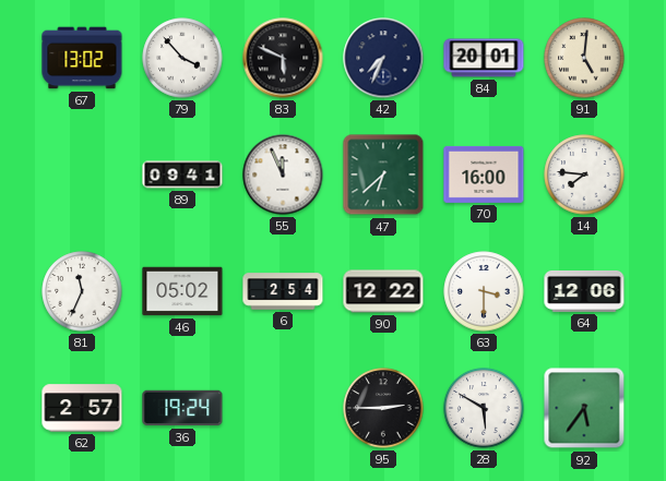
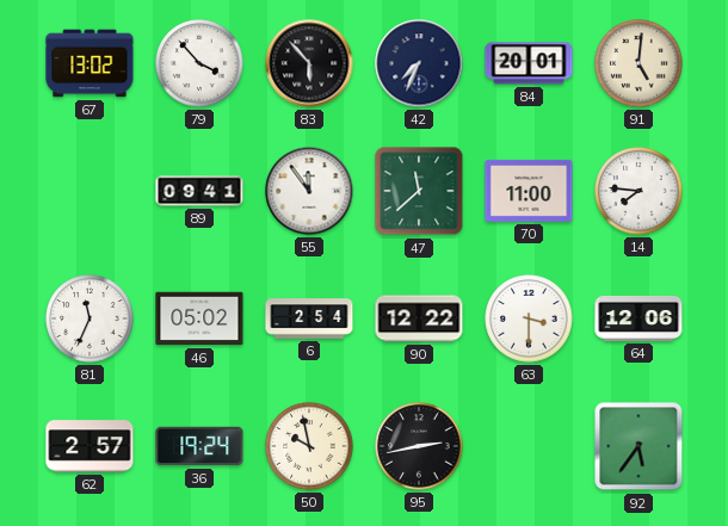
83: 5:49 -> 5:53 (309, 63)
55: 11:56 -> 11:54 (309, 191)
47: 6:38 -> 11:38 (419, 191)
70: 16:00 -> 11:00 (529, 191)
50: none -> 9:58 (309, 446)
95: 2:45 -> 2:43 (419, 446)
28: 5:50 -> none (484, 408)
